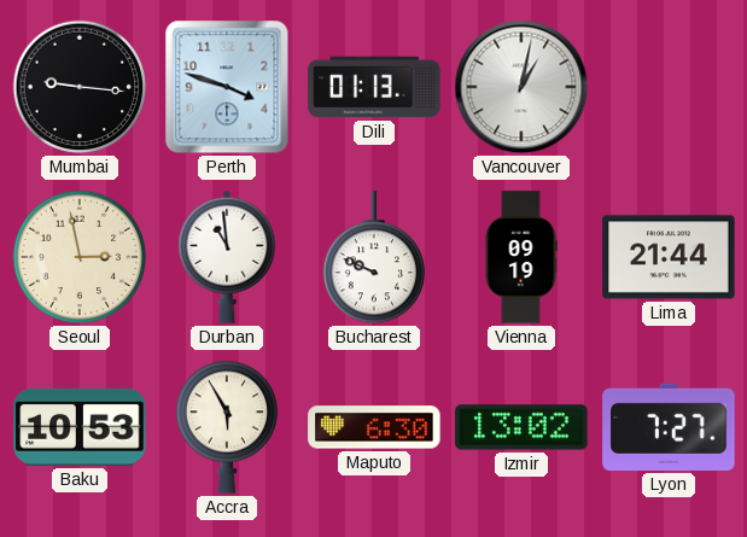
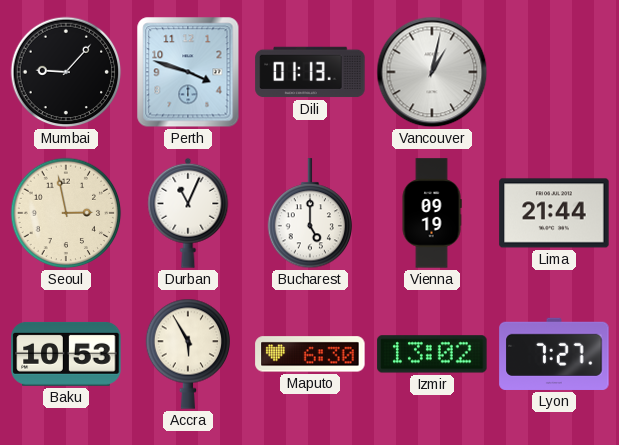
Mumbai: 9:16 -> 9:07 (66, 72)
Durban: 10:59 -> 11:04 (188, 213)
Bucharest: 9:49 -> 5:00 (309, 214)
